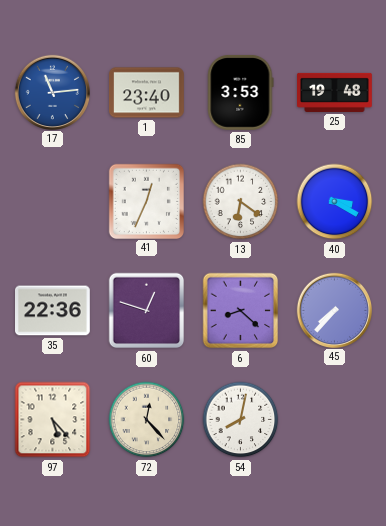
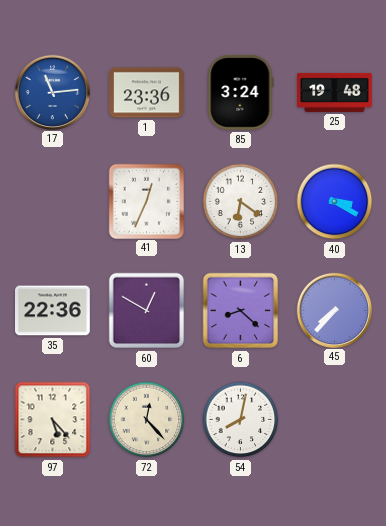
1: 23:40 -> 23:36 (147, 93)
85: 3:53 -> 3:24 (241, 93)
60: 12:48 -> 12:50 (147, 311)
